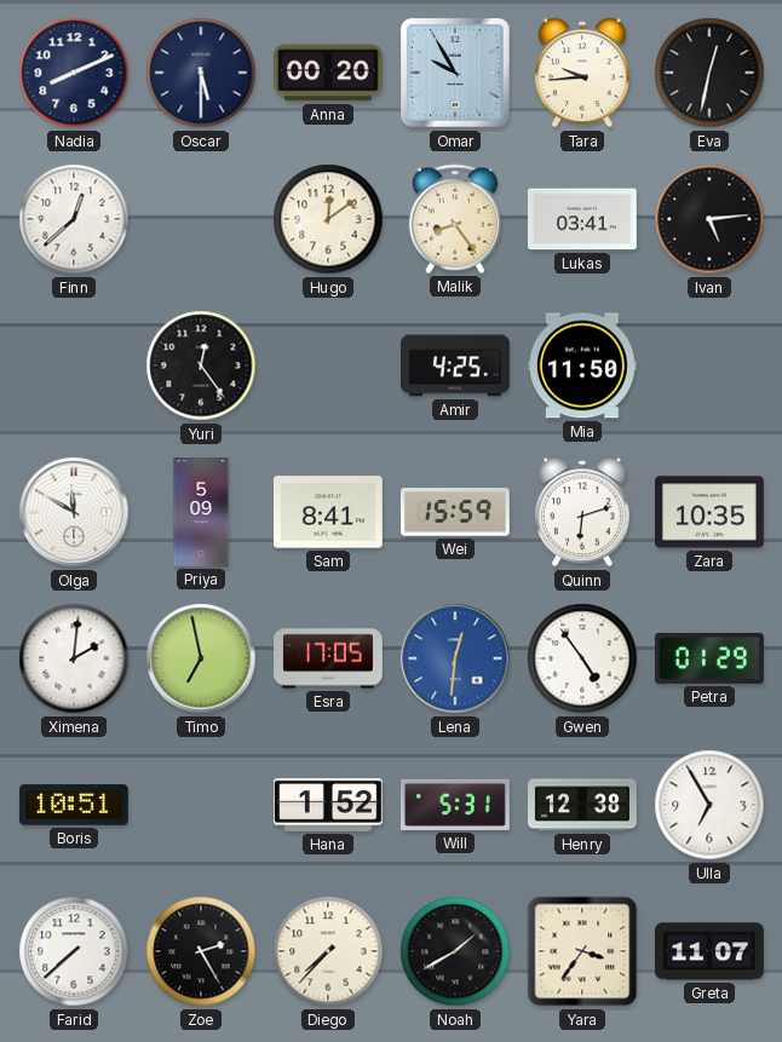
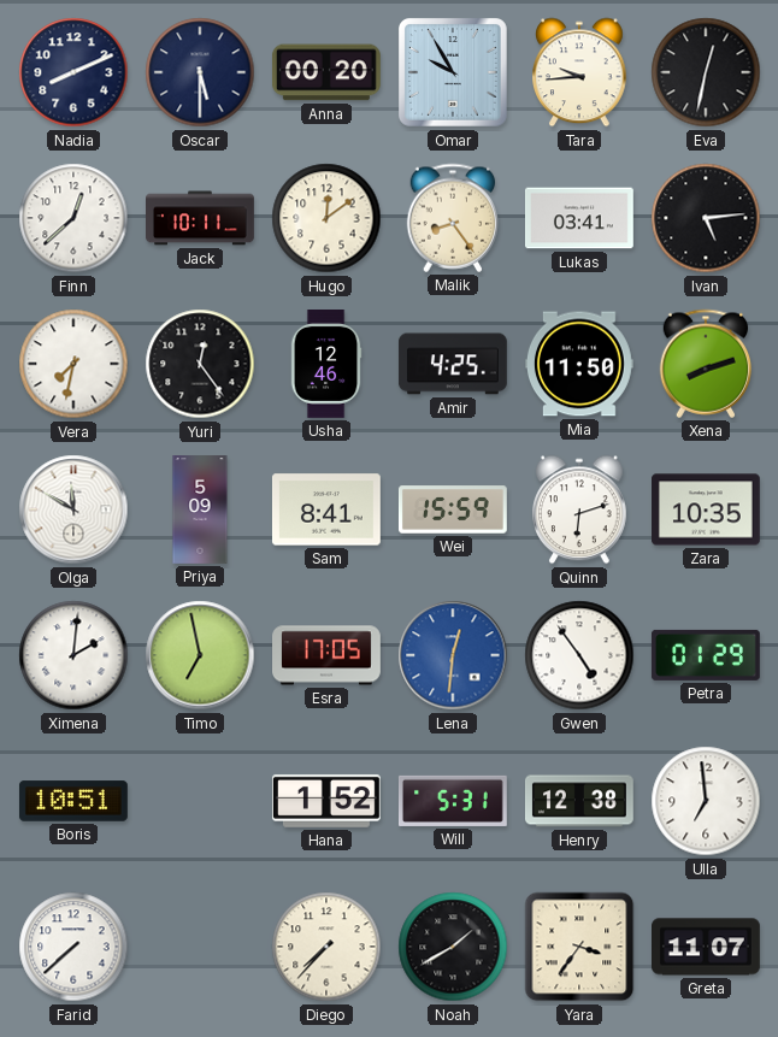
Jack: none -> 10:11 (201, 218)
Vera: none -> 7:32 (73, 364)
Usha: none -> 12:46 (326, 365)
Xena: none -> 8:12 (706, 364)
Ulla: 6:55 -> 6:59 (706, 801)
Zoe: 2:25 -> none (201, 951)
